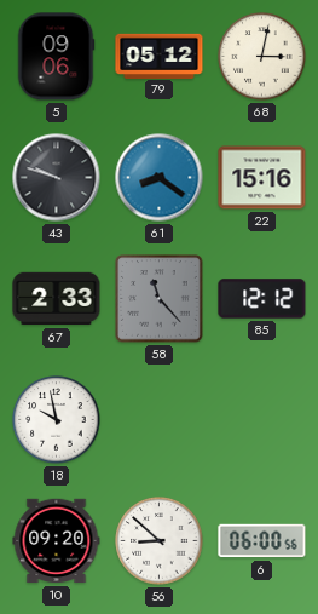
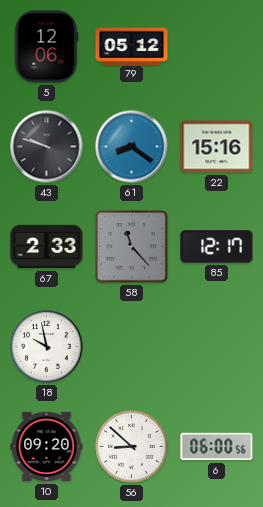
5: 09:06 -> 12:06 (46, 47)
68: 3:02 -> none (262, 57)
85: 12:12 -> 12:17 (217, 247)
